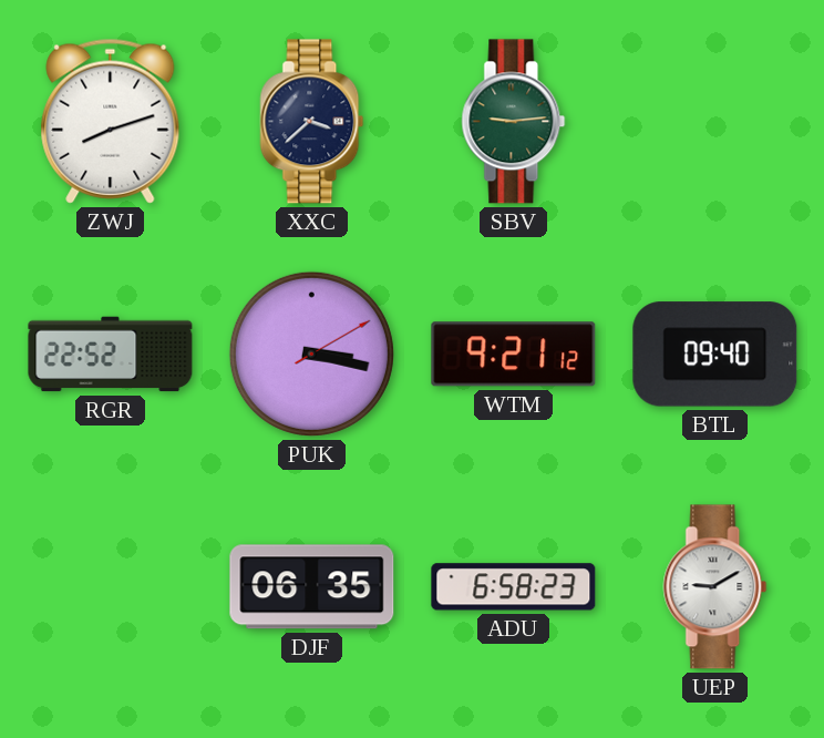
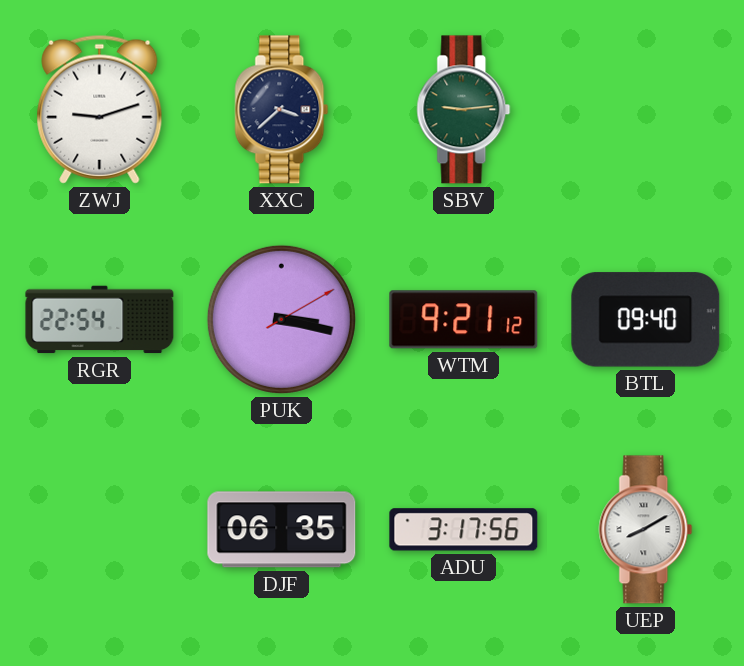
ZWJ: 8:12 -> 9:12 (100, 109)
RGR: 22:52 -> 22:54 (100, 320)
ADU: 6:58 -> 3:17 (464, 530)
UEP: 9:10 -> 8:10 (646, 530)
